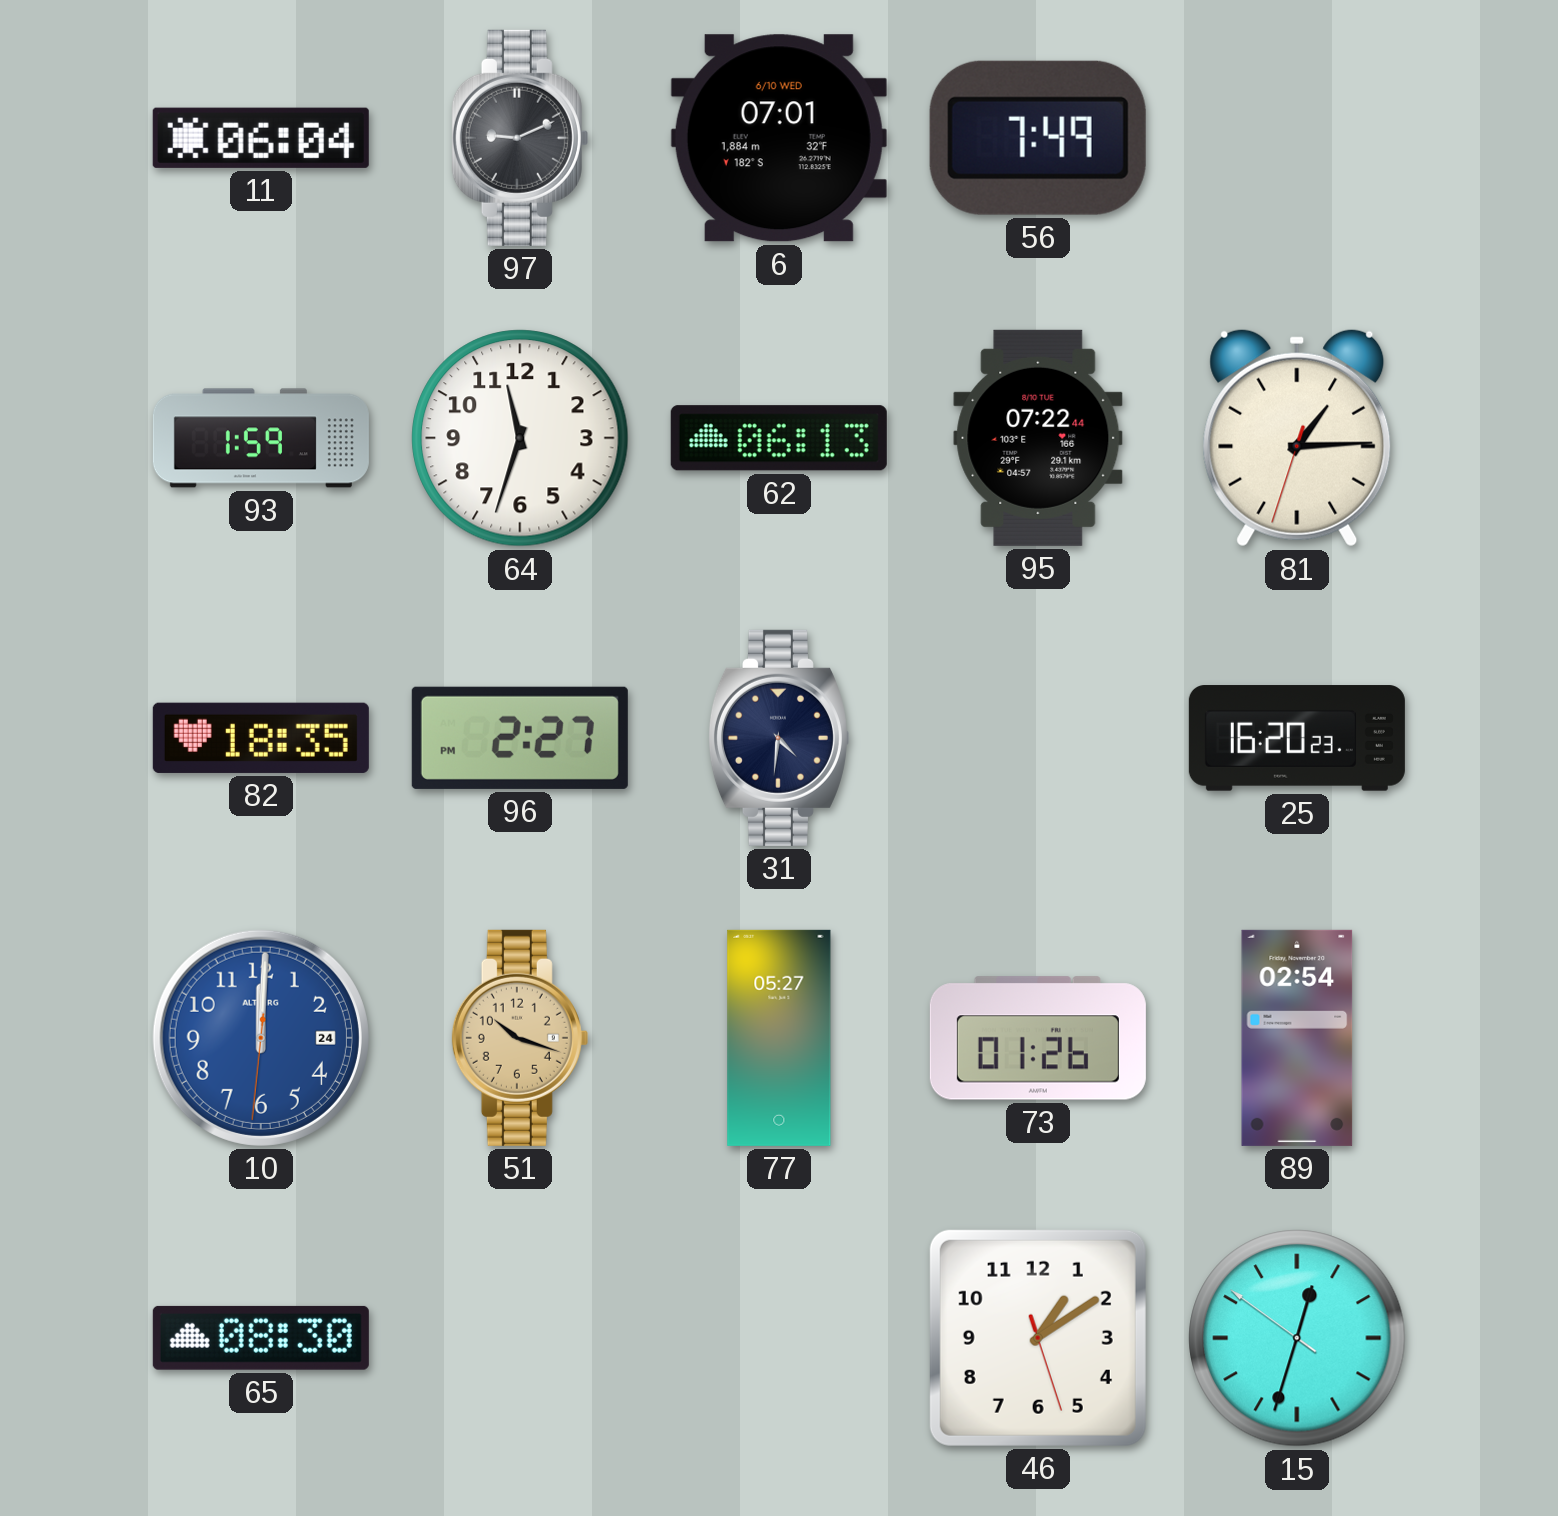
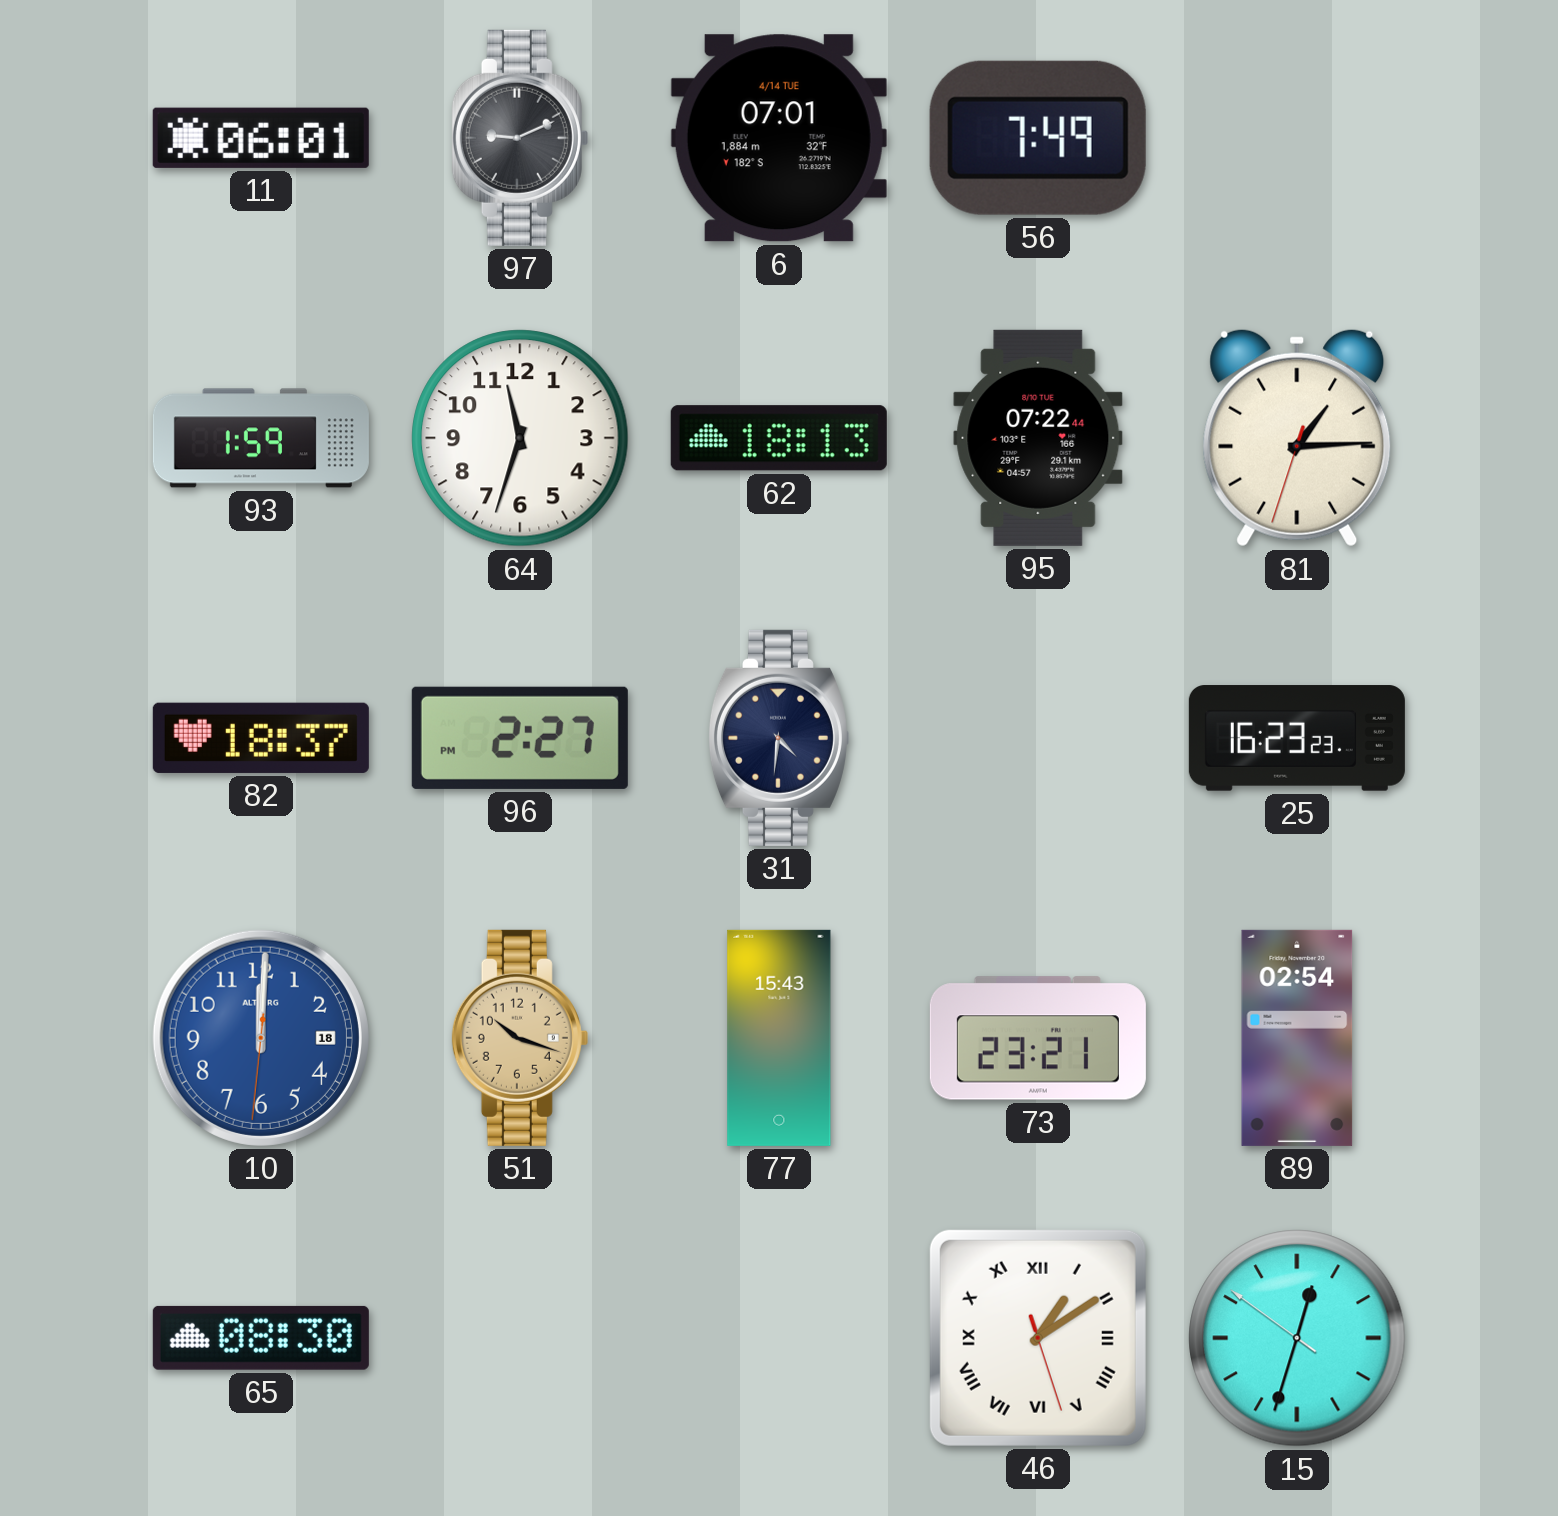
11: 06:04 -> 06:01 (261, 138)
6 date: 6/10 WED -> 4/14 TUE (779, 138)
62: 06:13 -> 18:13 (779, 438)
82: 18:35 -> 18:37 (261, 738)
25: 16:20 -> 16:23 (1297, 738)
10 date: 24 -> 18 (261, 1038)
77: 05:27 -> 15:43 (779, 1038)
73: 01:26 -> 23:21 (1038, 1038)
46 numerals: Arabic -> Roman (1038, 1338)
